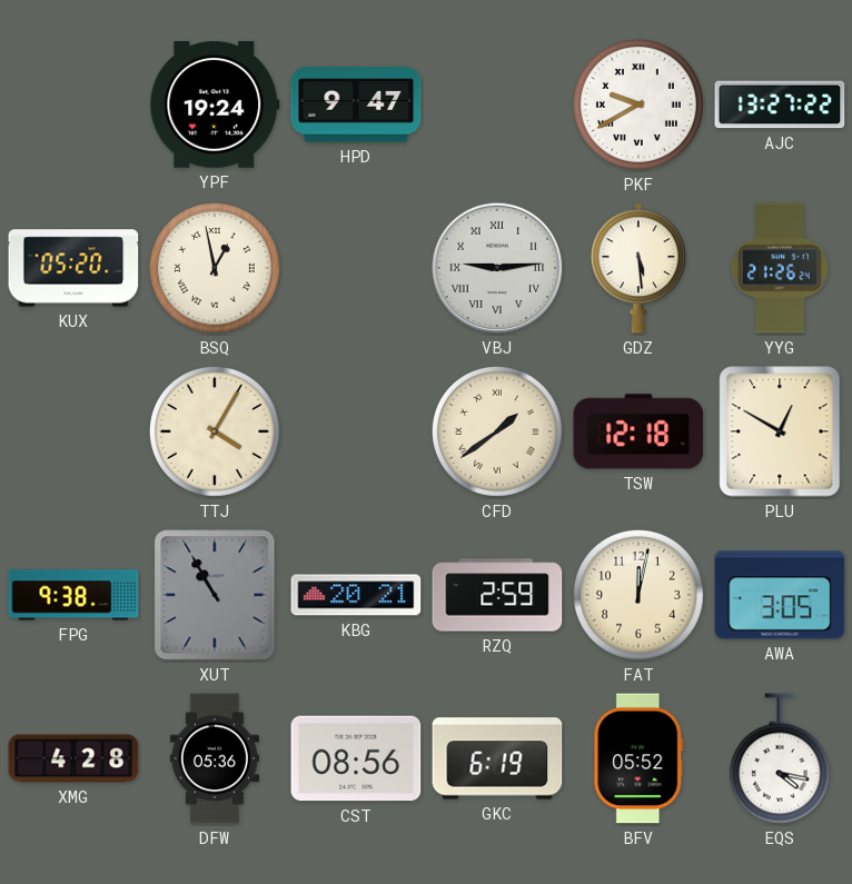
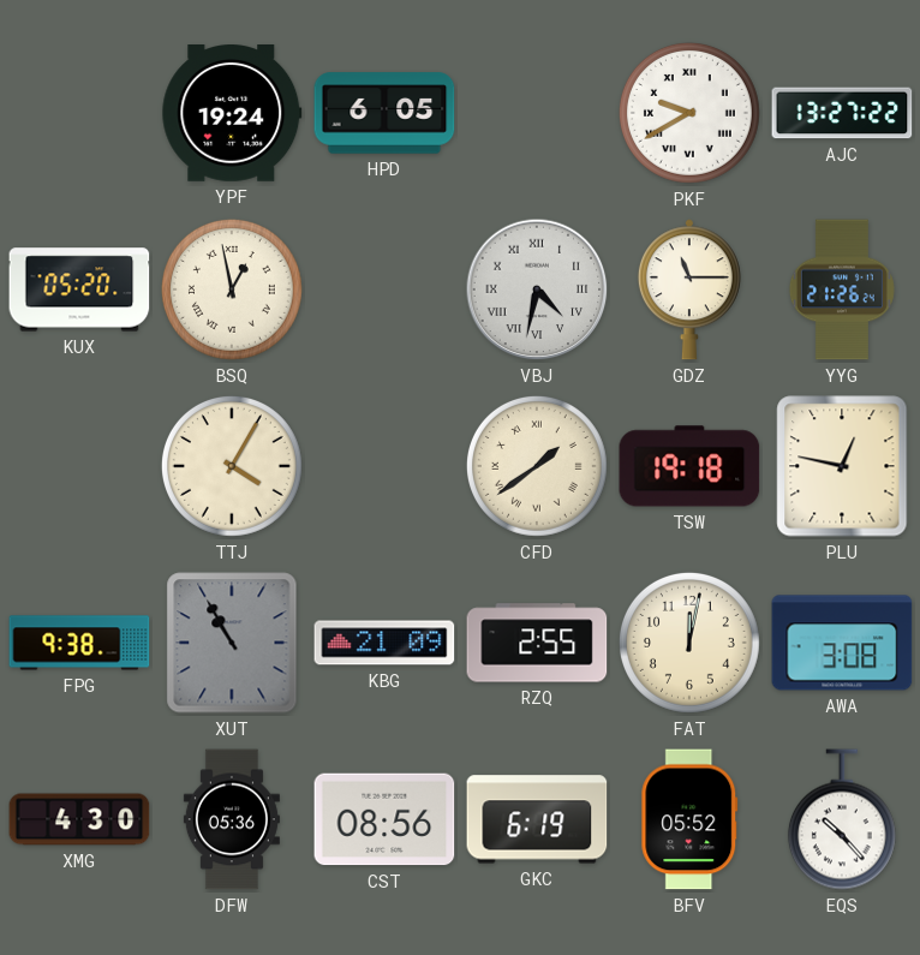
HPD: 9:47 -> 6:05 (384, 113)
VBJ: 9:14 -> 4:32 (537, 290)
GDZ: 5:29 -> 11:15 (689, 290)
TSW: 12:18 -> 19:18 (689, 466)
PLU: 12:50 -> 12:47 (842, 466)
KBG: 20:21 -> 21:09 (384, 643)
RZQ: 2:59 -> 2:55 (537, 643)
AWA: 3:05 -> 3:08 (842, 643)
XMG: 4:28 -> 4:30 (79, 819)
EQS: 4:17 -> 10:23 (842, 819)
